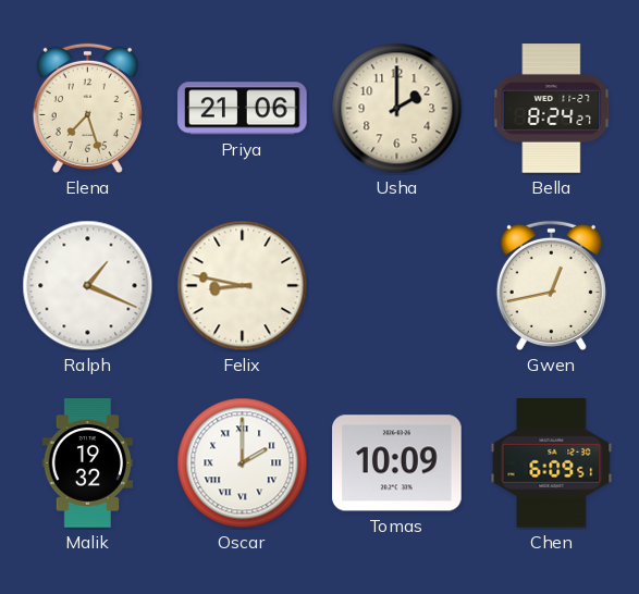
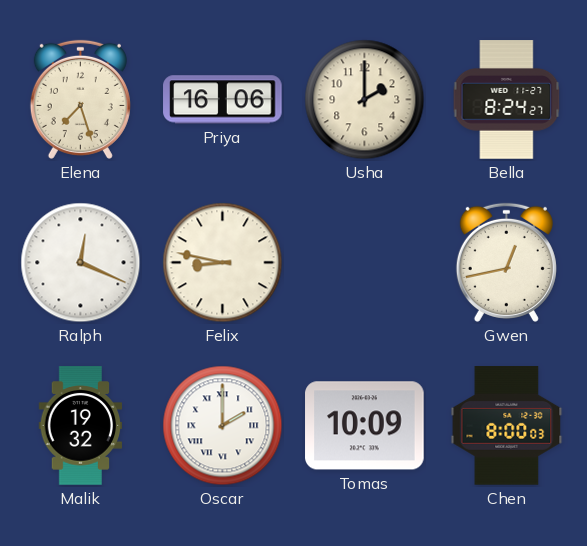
Priya: 21:06 -> 16:06 (223, 100)
Ralph: 1:19 -> 12:19 (81, 263)
Chen: 6:09 -> 8:00 (507, 426)
